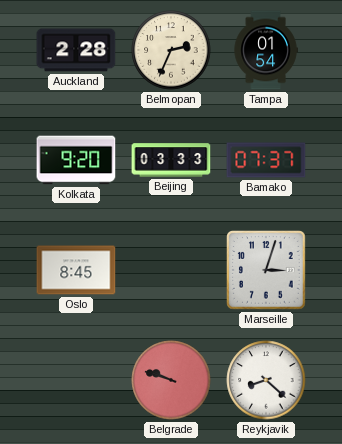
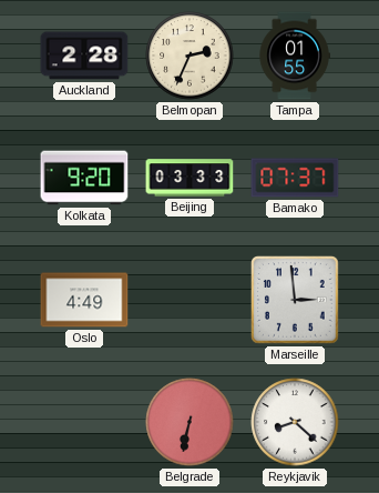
Tampa: 01:54 -> 01:55 (295, 56)
Oslo: 8:45 -> 4:49 (84, 300)
Marseille: 3:03 -> 2:59 (296, 301)
Belgrade: 9:48 -> 6:32 (189, 422)
